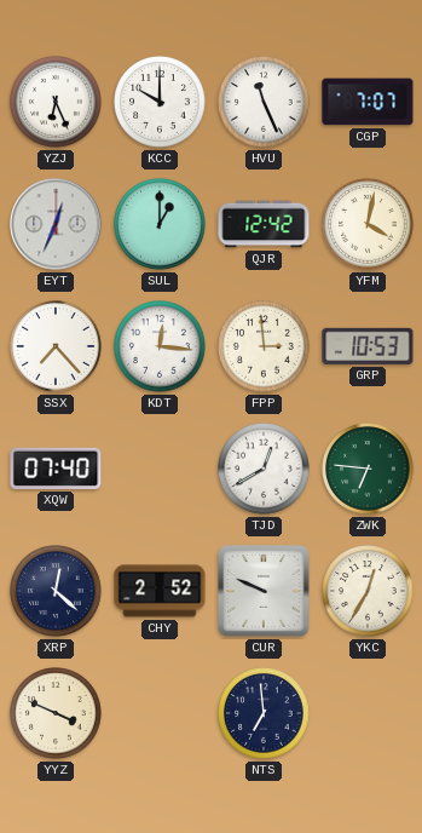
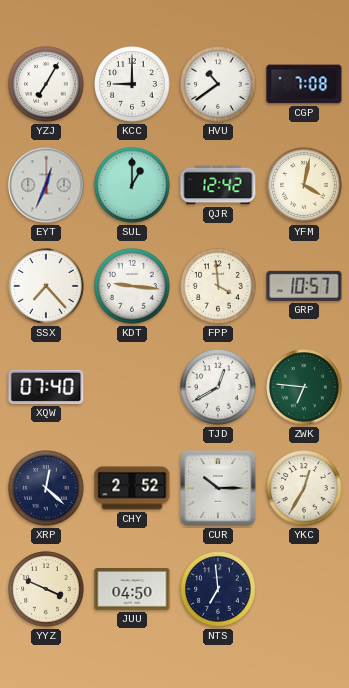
YZJ: 6:26 -> 7:05 (46, 84)
KCC: 10:00 -> 9:00 (132, 84)
HVU: 11:26 -> 10:39 (218, 84)
CGP: 7:07 -> 7:08 (304, 84)
KDT: 12:16 -> 9:16 (132, 286)
FPP: 2:59 -> 3:59 (218, 286)
GRP: 10:53 -> 10:57 (304, 286)
CUR: 9:49 -> 10:15 (219, 489)
JUU: none -> 04:50 (132, 590)
